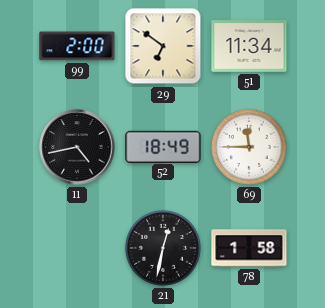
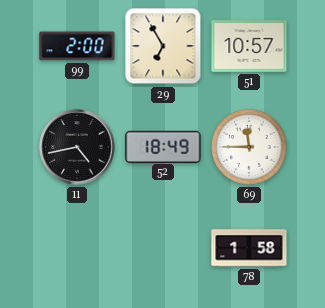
29: 6:51 -> 6:55 (163, 46)
51: 11:34 -> 10:57 (249, 47)
21: 12:32 -> none (163, 248)
